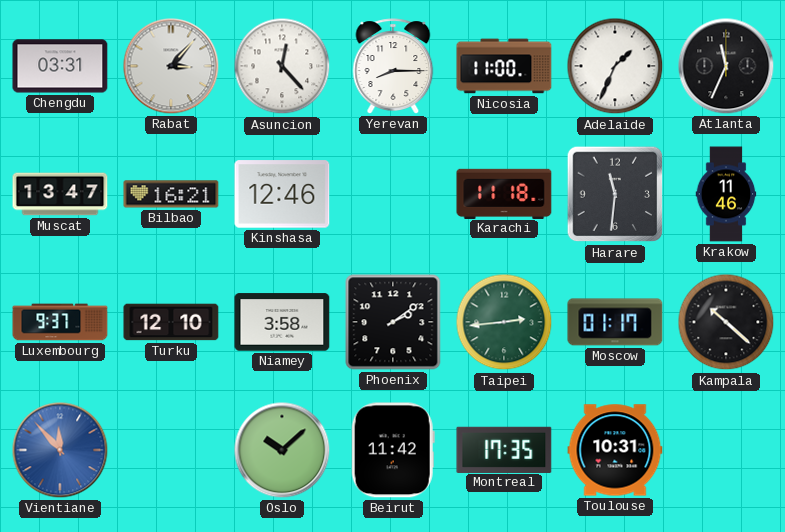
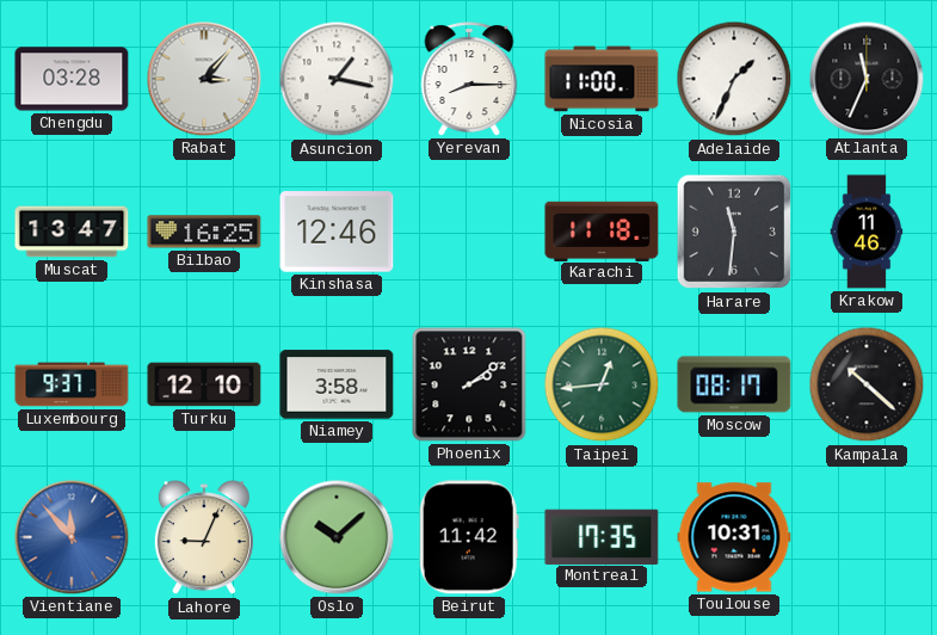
Chengdu: 03:31 -> 03:28 (72, 79)
Asuncion: 12:23 -> 1:17 (337, 79)
Bilbao: 16:21 -> 16:25 (204, 232)
Taipei: 2:44 -> 12:44 (602, 384)
Moscow: 01:17 -> 08:17 (734, 384)
Lahore: none -> 9:04 (204, 538)
